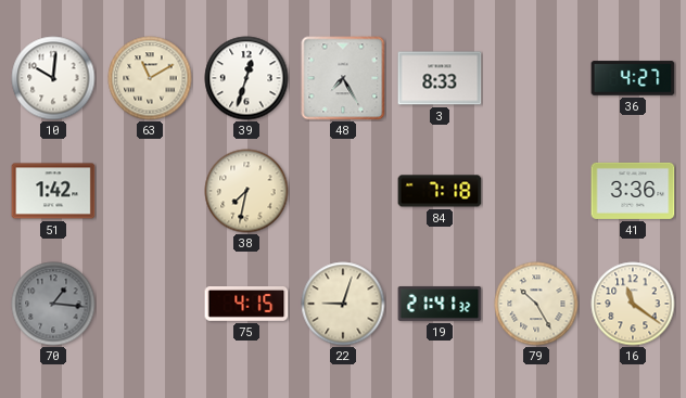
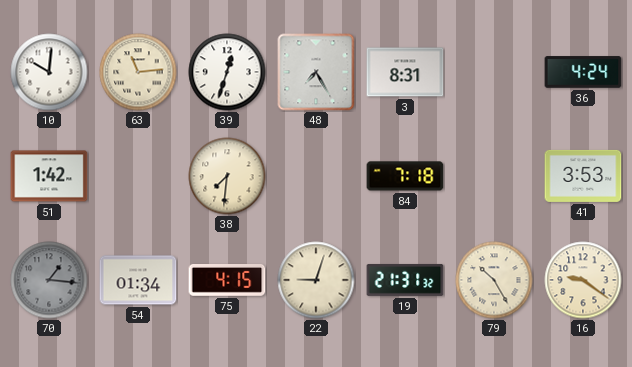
63: 11:10 -> 11:14 (138, 72)
3: 8:33 -> 8:31 (405, 72)
36: 4:27 -> 4:24 (583, 72)
38: 7:32 -> 7:31 (227, 176)
41: 3:36 -> 3:53 (583, 176)
54: none -> 01:34 (138, 280)
19: 21:41 -> 21:31 (405, 280)
16: 11:21 -> 9:21 (583, 280)
